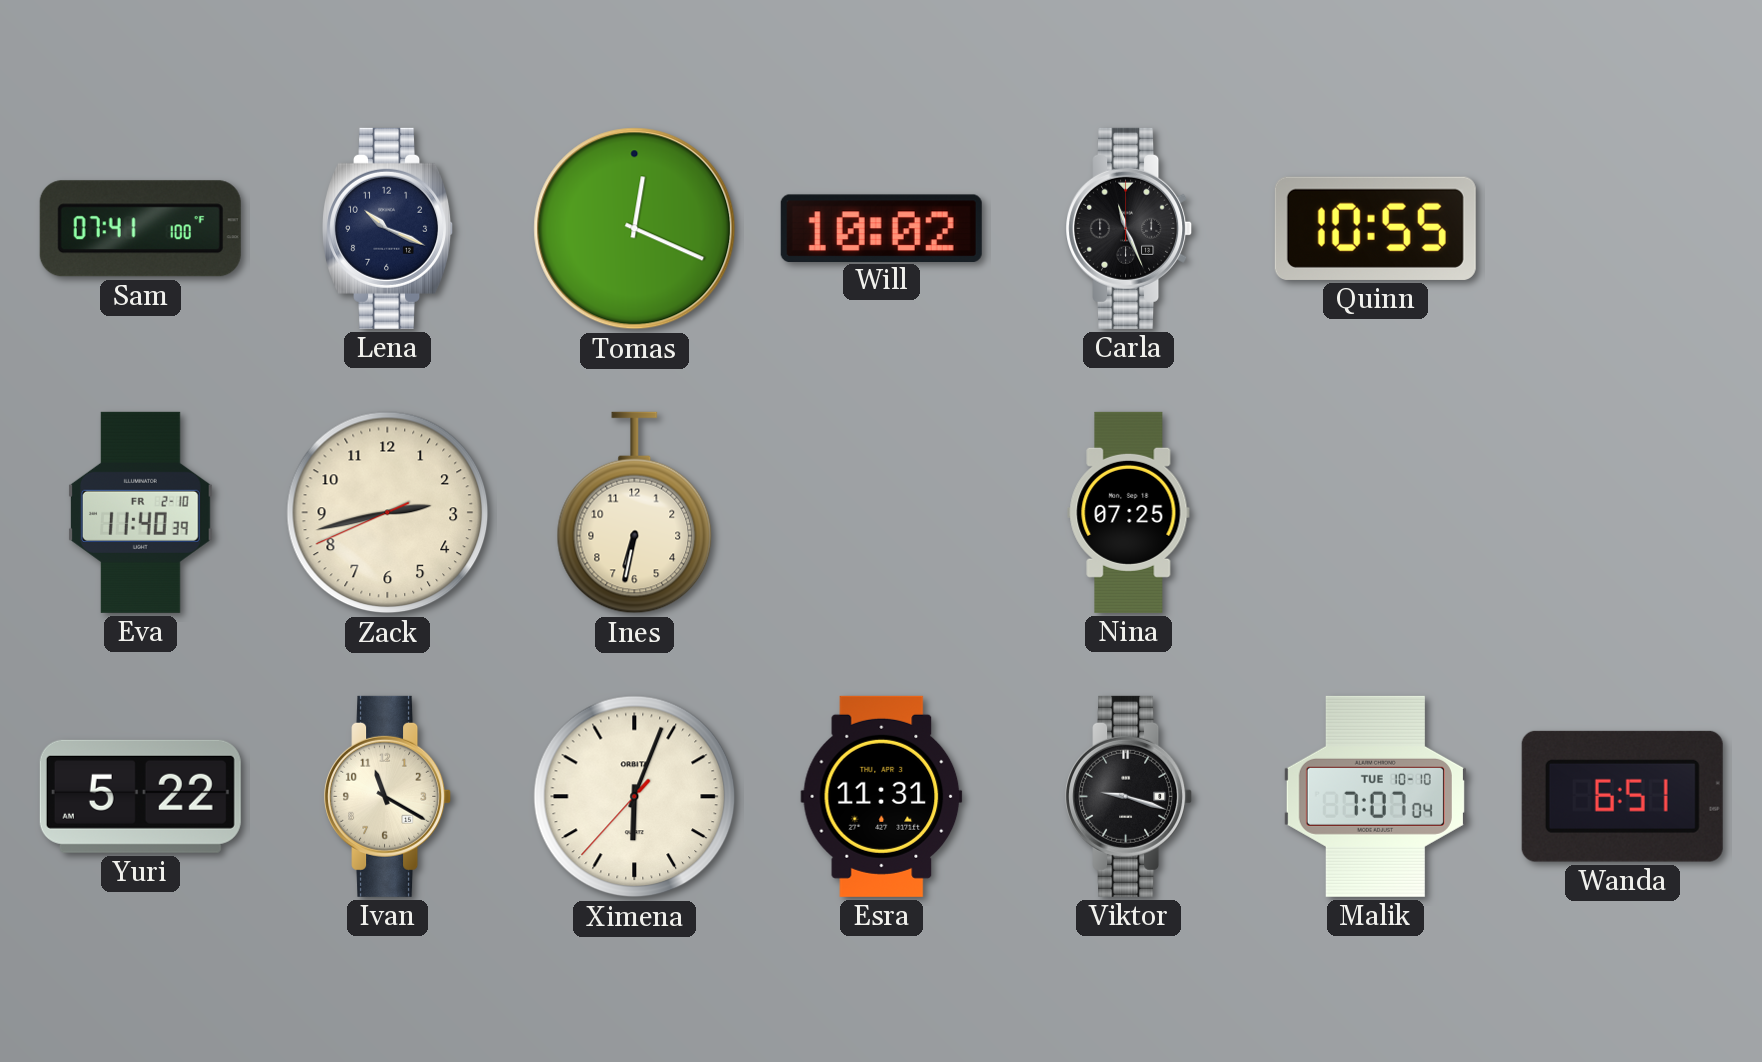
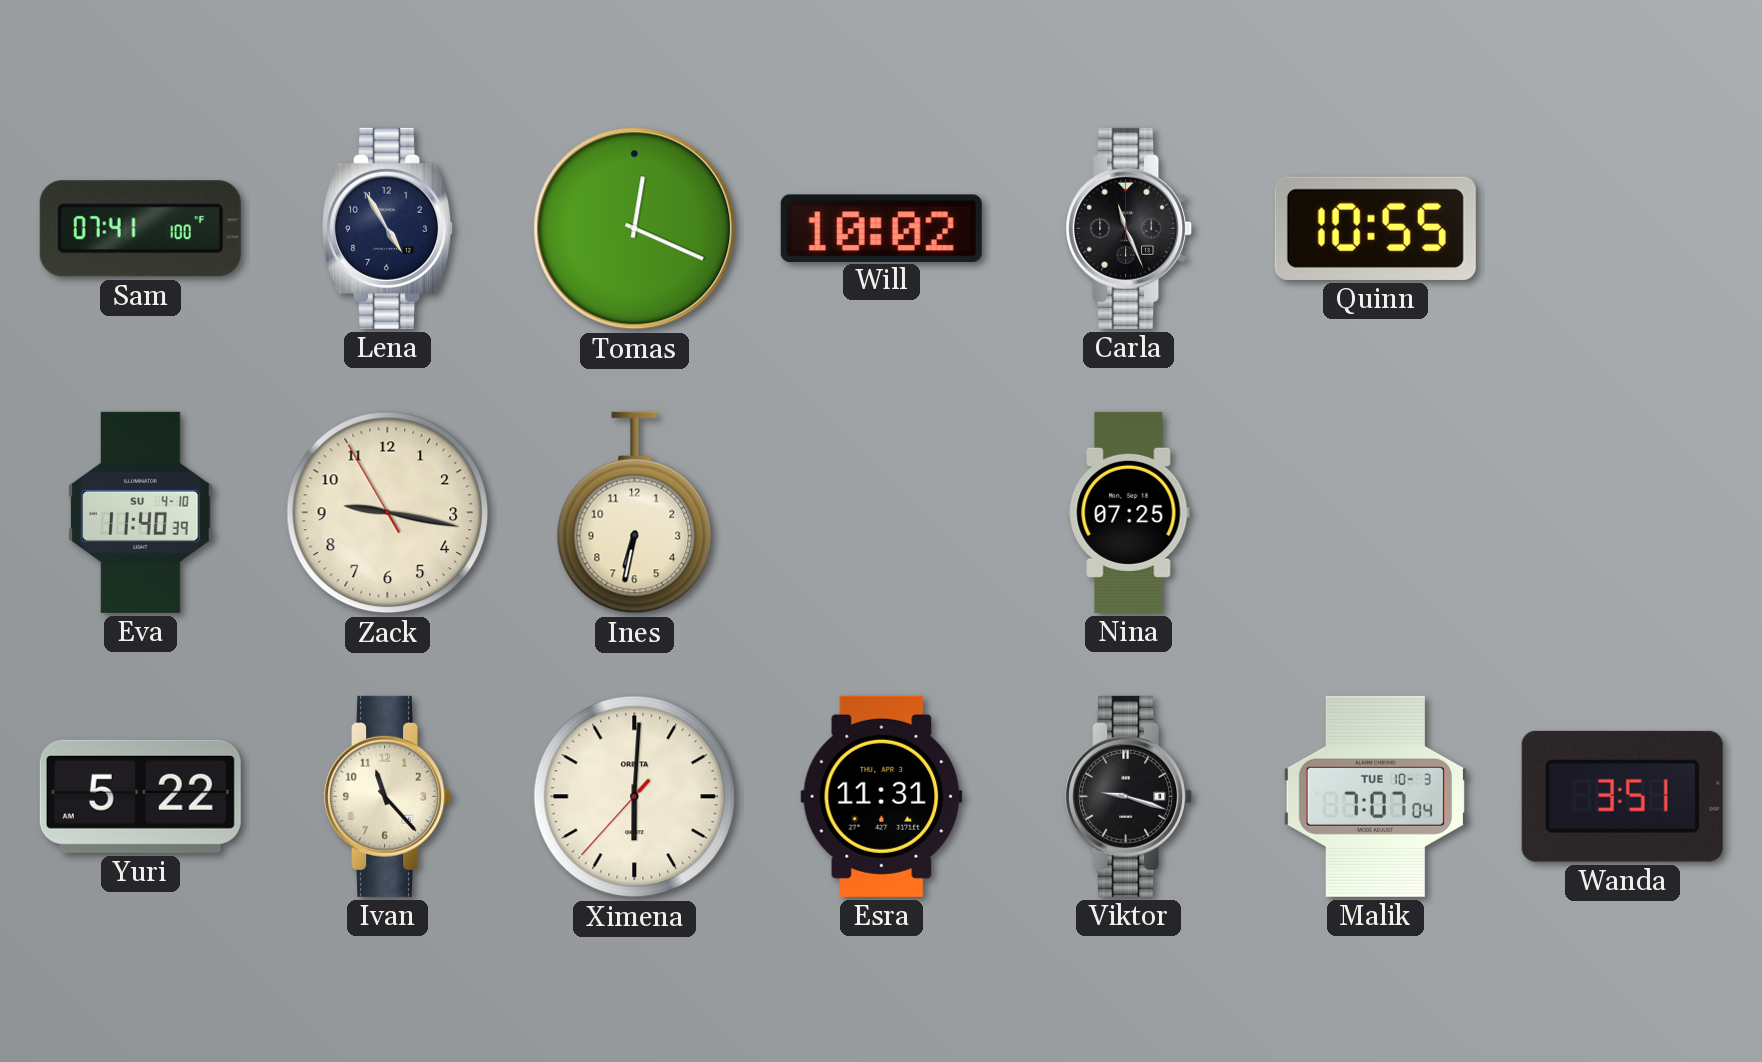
Lena: 10:19 -> 4:55 (388, 228)
Eva date: FR 2-10 -> SU 4-10 (140, 512)
Zack: 2:42 -> 9:16 (388, 513)
Ivan: 11:20 -> 11:23 (388, 796)
Ximena: 6:03 -> 6:00 (635, 797)
Malik date: TUE 10-10 -> TUE 10-3 (1375, 796)
Wanda: 6:51 -> 3:51 (1622, 796)
